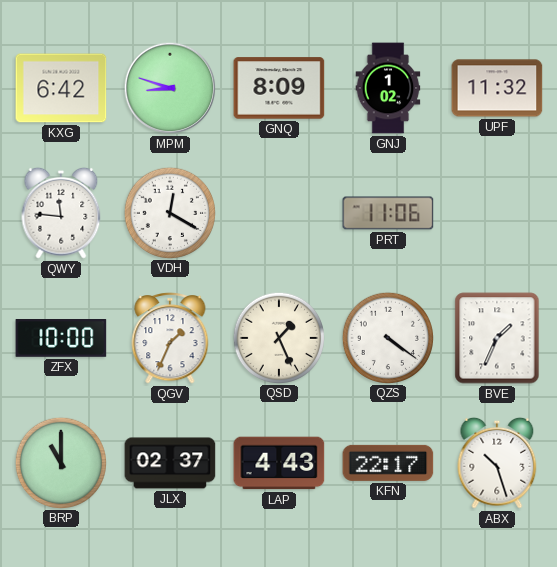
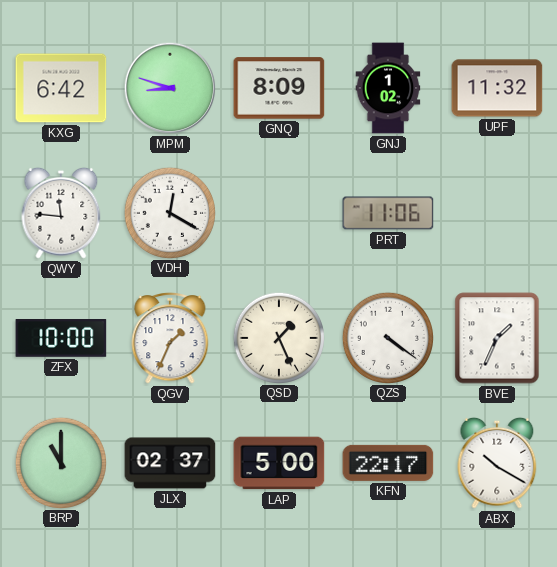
LAP: 4:43 -> 5:00 (279, 463)
ABX: 10:27 -> 10:20 (497, 463)
